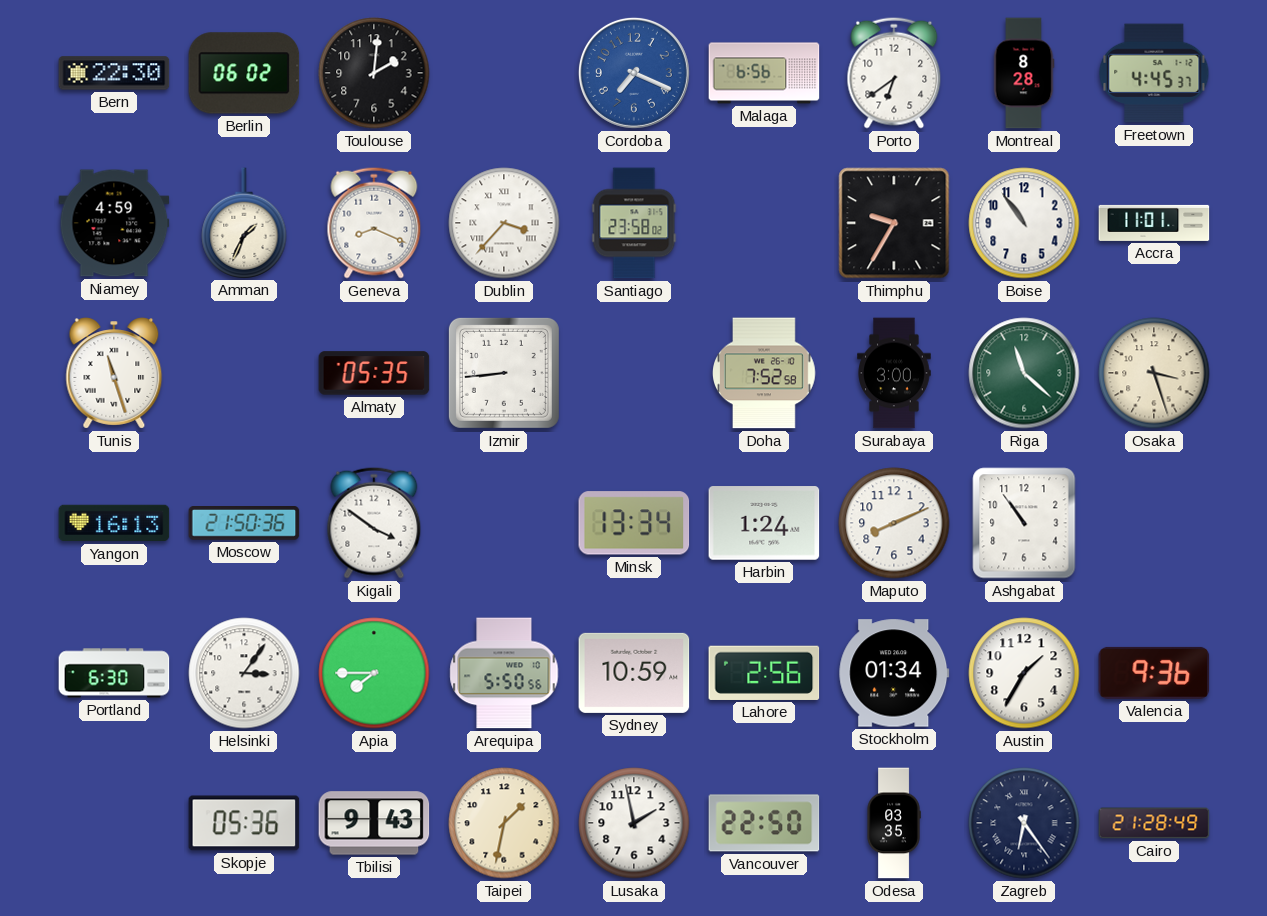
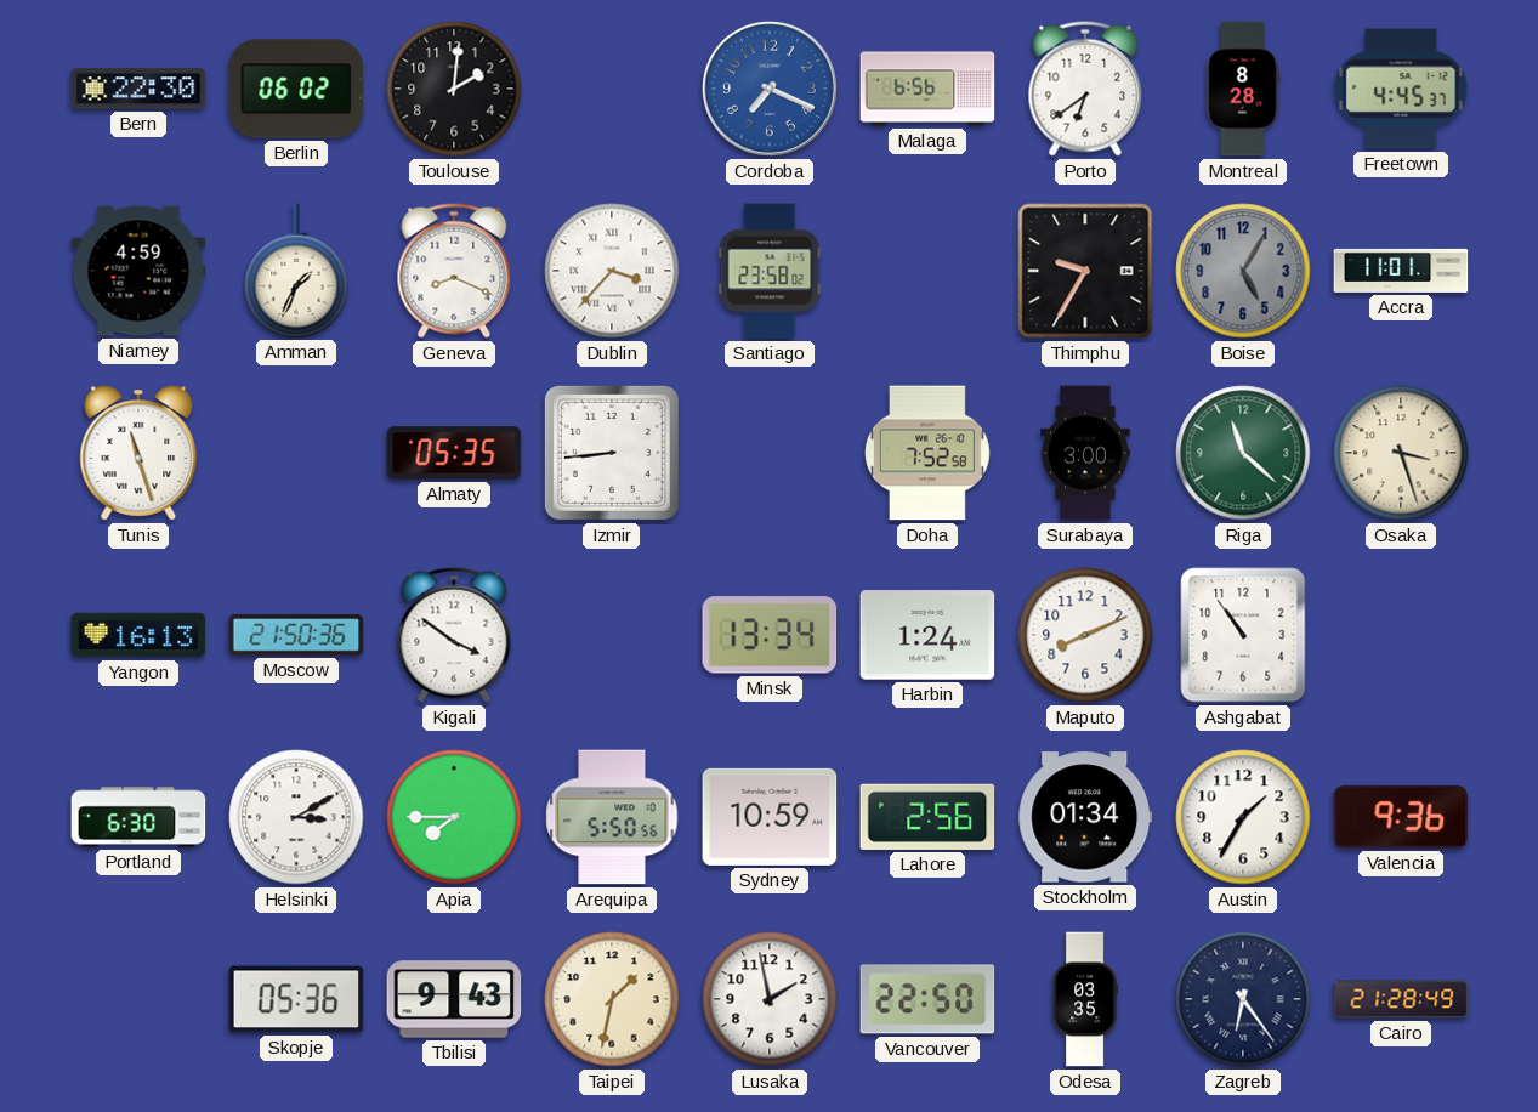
Boise: 10:54 -> 5:05 (1243, 271)
Boise dial: white -> grey (1243, 271)
Helsinki: 3:06 -> 3:10 (296, 817)
